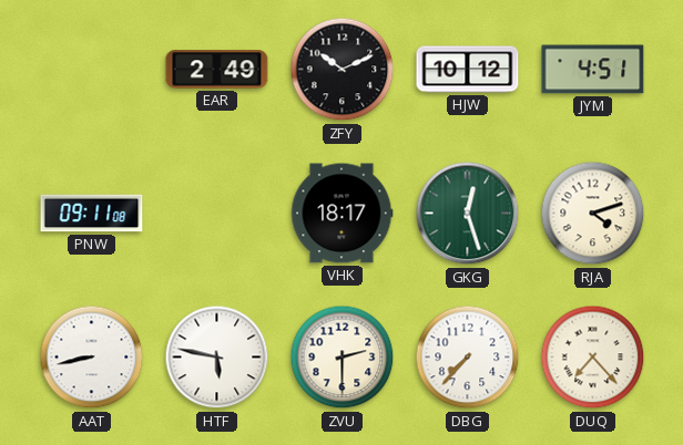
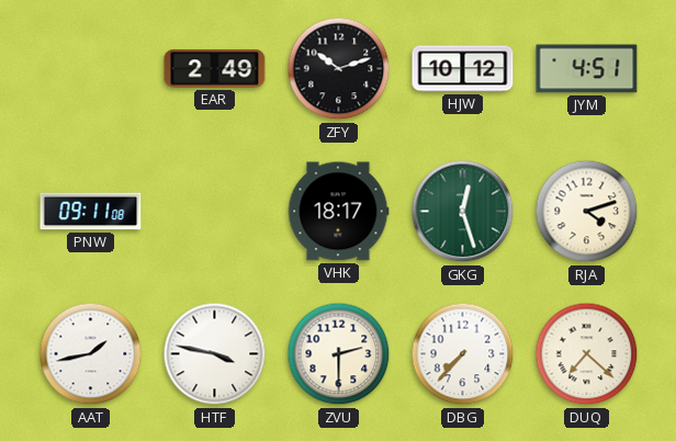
ZFY: 10:11 -> 10:12 (339, 69)
AAT: 8:43 -> 1:43 (91, 354)
HTF: 5:47 -> 3:47 (215, 354)
DUQ: 7:23 -> 7:22 (587, 354)
